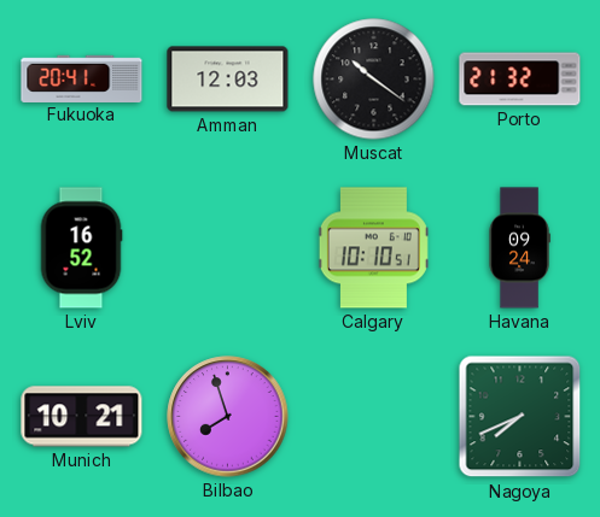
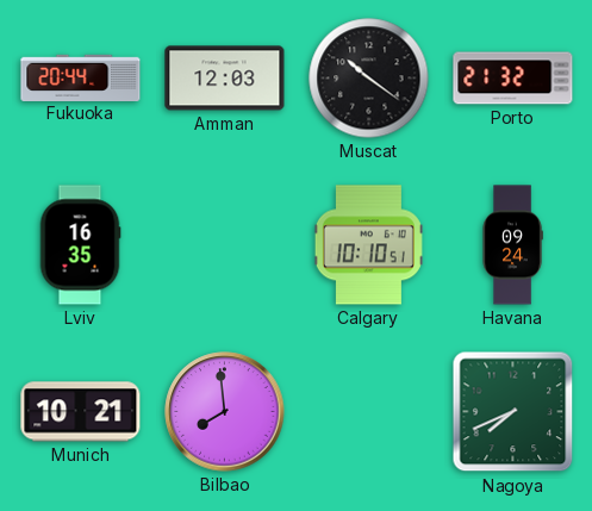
Fukuoka: 20:41 -> 20:44 (81, 77)
Lviv: 16:52 -> 16:35 (80, 245)
Bilbao: 7:57 -> 7:59 (225, 412)
